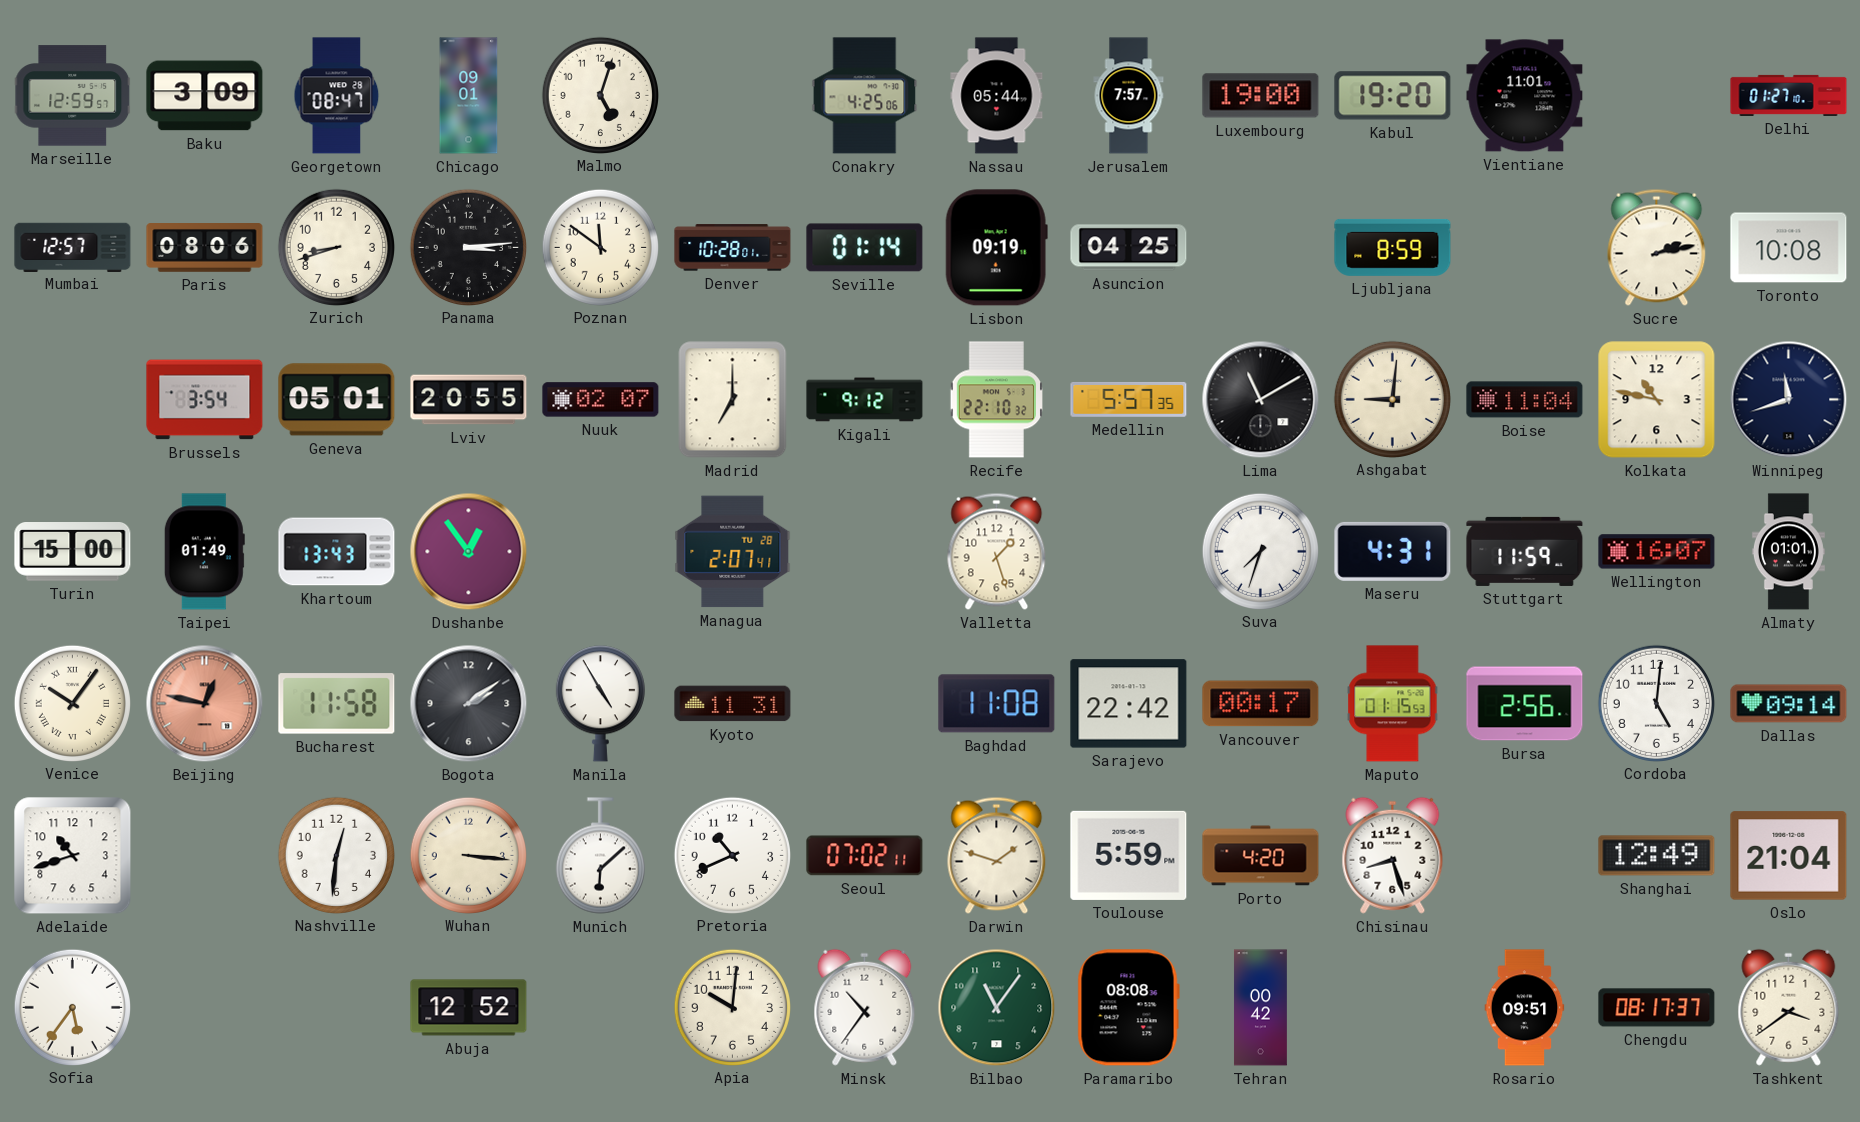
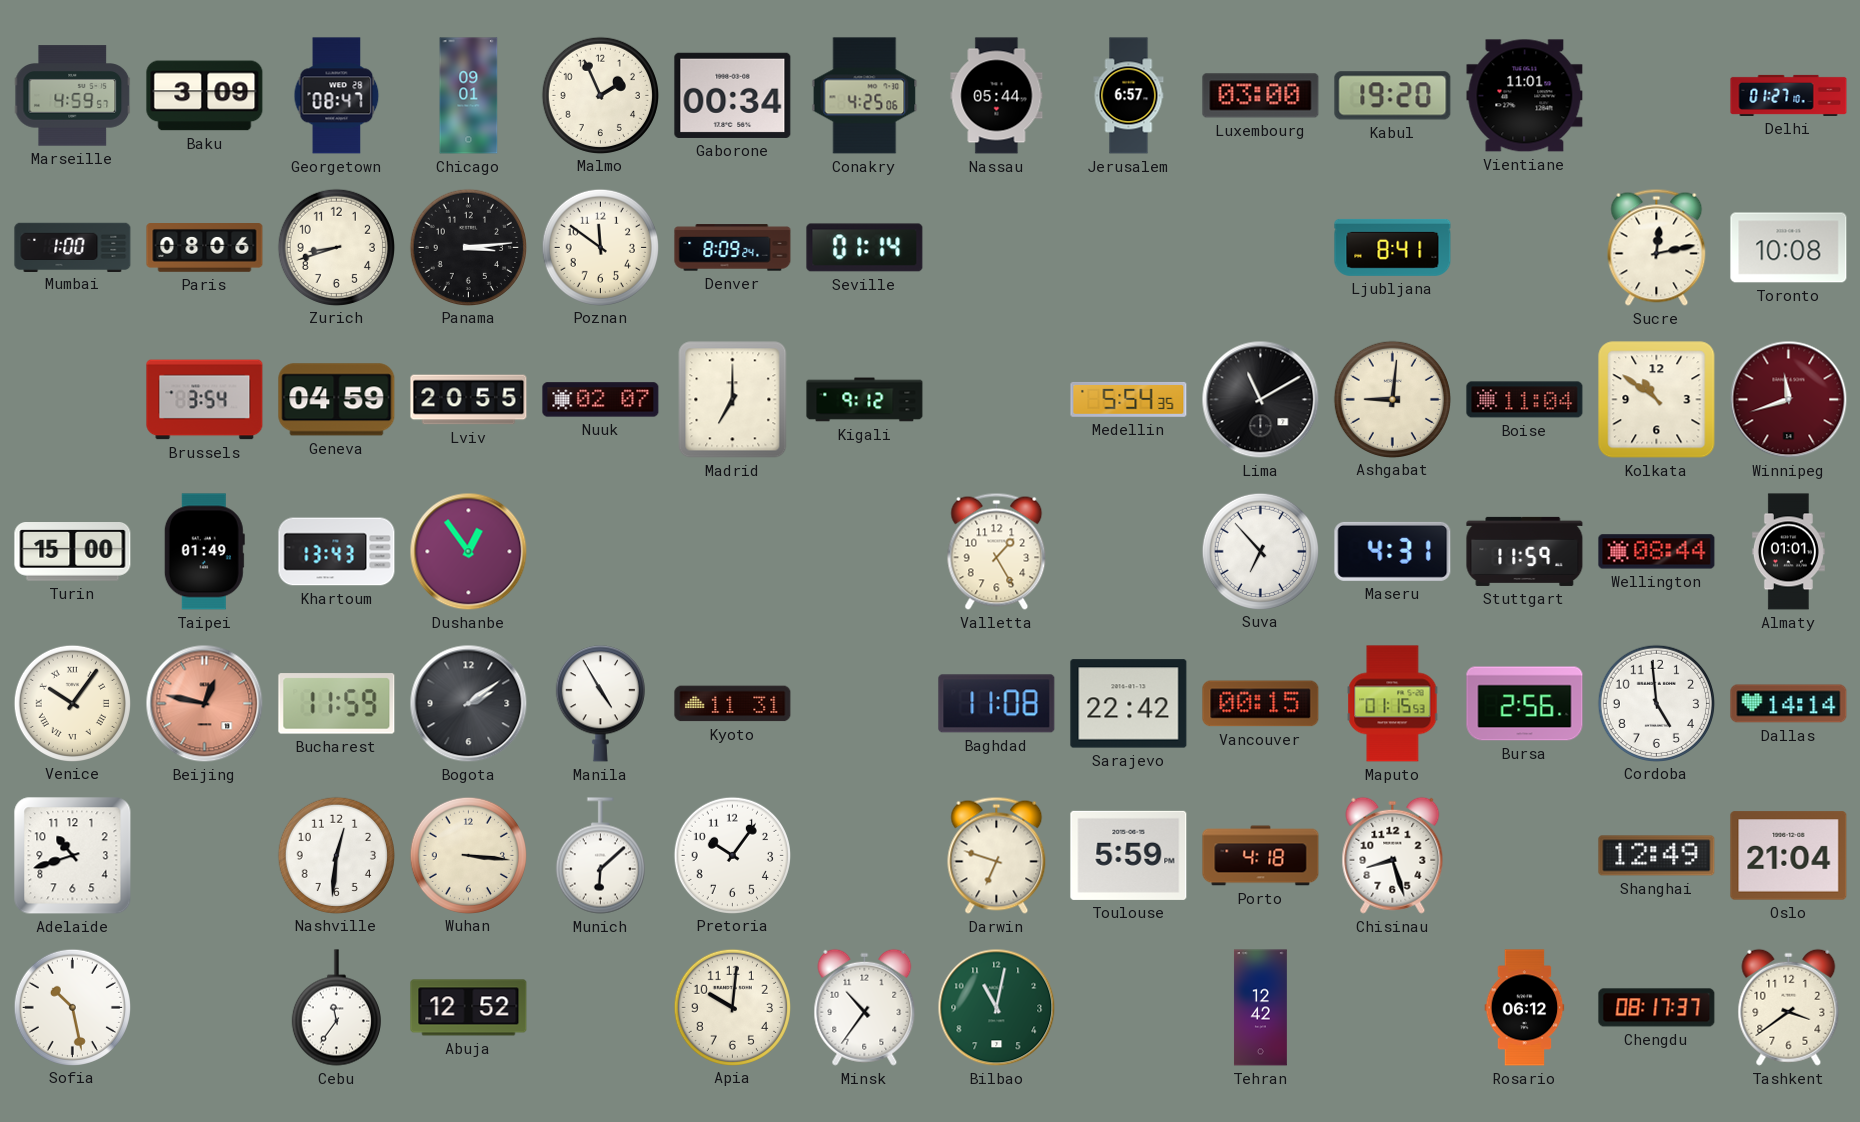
Marseille: 12:59 -> 4:59 (73, 96)
Malmo: 5:03 -> 1:56 (600, 95)
Gaborone: none -> 00:34 (733, 95)
Jerusalem: 7:57 -> 6:57 (1129, 96)
Luxembourg: 19:00 -> 03:00 (1261, 96)
Mumbai: 12:57 -> 1:00 (73, 247)
Denver: 10:28 -> 8:09 (733, 248)
Lisbon: 09:19 -> none (996, 248)
Asuncion: 04:25 -> none (1129, 248)
Ljubljana: 8:59 -> 8:41 (1393, 247)
Sucre: 2:13 -> 12:13 (1657, 247)
Geneva: 05:01 -> 04:59 (337, 400)
Recife: 22:10 -> none (996, 400)
Medellin: 5:57 -> 5:54 (1129, 399)
Kolkata: 10:47 -> 10:51 (1657, 400)
Winnipeg dial: navy -> burgundy (1789, 400)
Managua: 2:07 -> none (733, 552)
Valletta: 1:27 -> 1:25 (997, 551)
Suva: 7:33 -> 6:53 (1260, 551)
Wellington: 16:07 -> 08:44 (1657, 552)
Bucharest: 11:58 -> 11:59 (337, 704)
Vancouver: 00:17 -> 00:15 (1261, 704)
Cordoba: 5:01 -> 4:59 (1656, 703)
Dallas: 09:14 -> 14:14 (1789, 704)
Pretoria: 10:41 -> 10:06 (732, 855)
Seoul: 07:02 -> none (865, 856)
Darwin: 1:48 -> 6:48 (997, 855)
Porto: 4:20 -> 4:18 (1261, 856)
Sofia: 5:36 -> 10:28 (72, 1007)
Cebu: none -> 11:36 (336, 1008)
Bilbao: 11:06 -> 11:02 (997, 1008)
Paramaribo: 08:08 -> none (1128, 1008)
Tehran: 00:42 -> 12:42 (1260, 1008)
Rosario: 09:51 -> 06:12 (1525, 1008)
